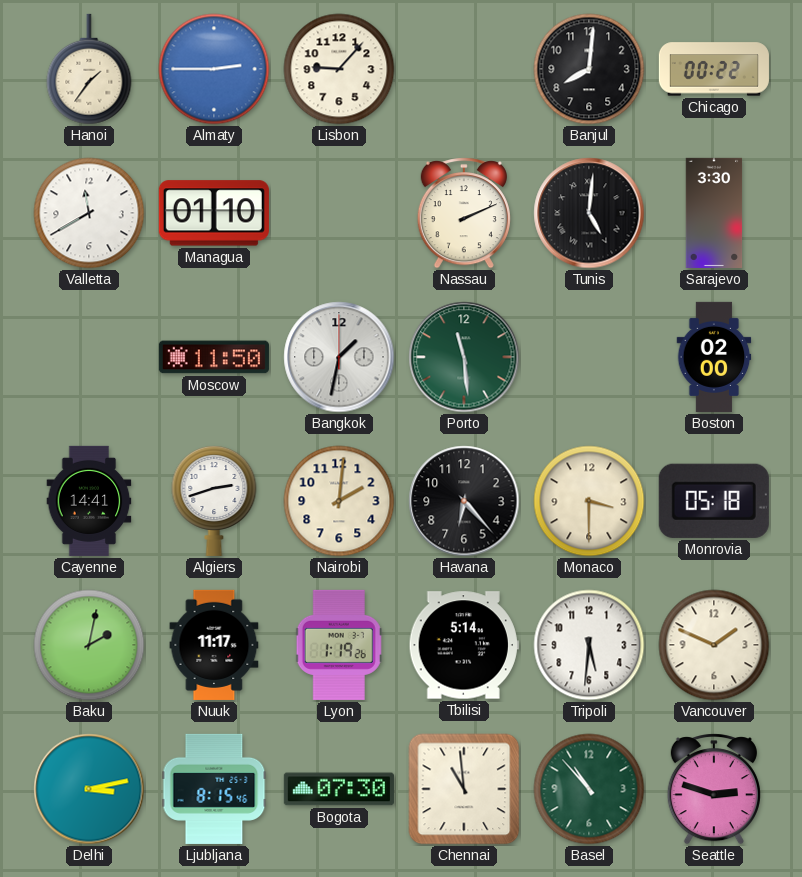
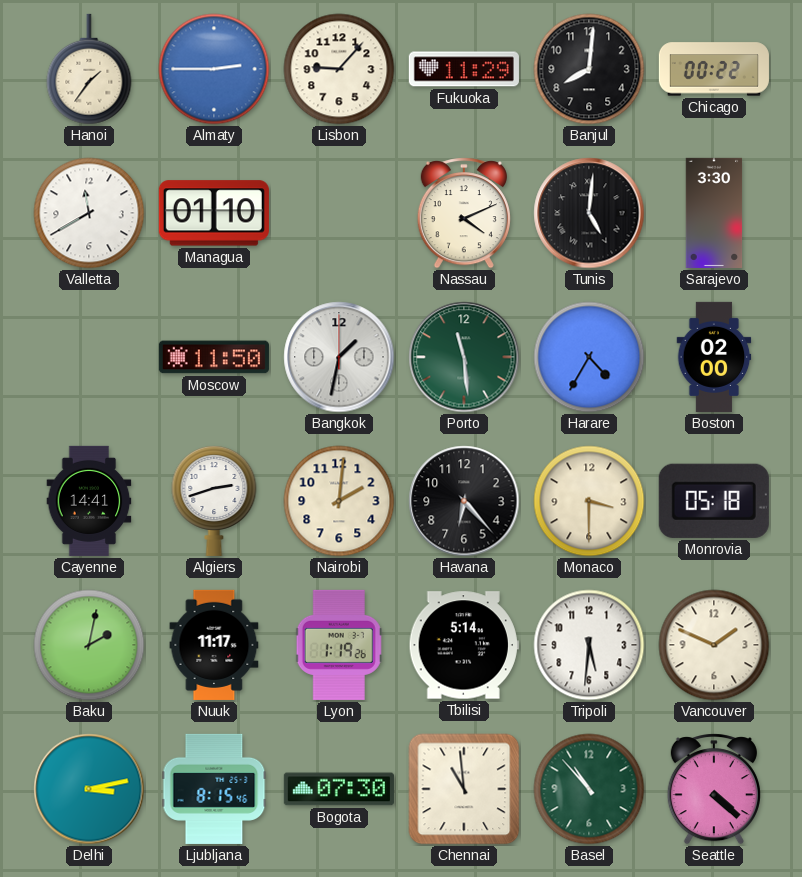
Fukuoka: none -> 11:29 (464, 69)
Nassau: 2:11 -> 4:11 (464, 213)
Harare: none -> 4:35 (589, 357)
Seattle: 2:48 -> 4:22 (714, 789)
